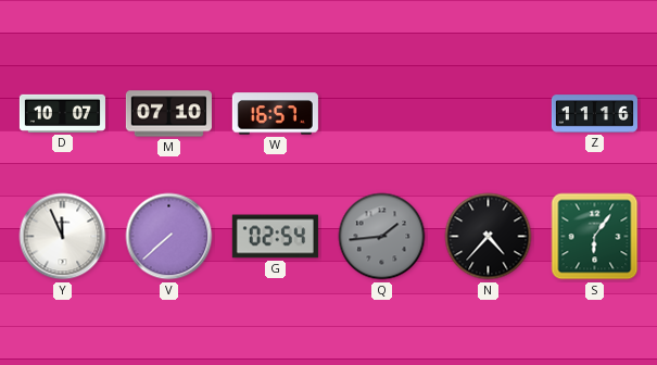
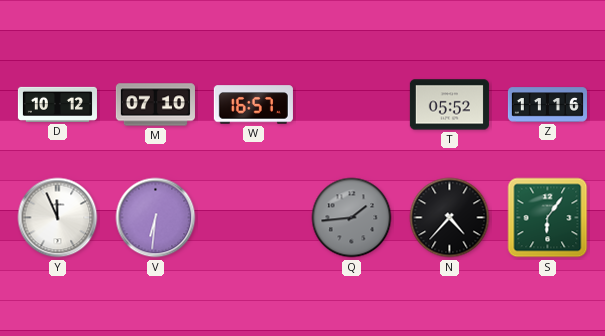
D: 10:07 -> 10:12 (57, 104)
T: none -> 05:52 (449, 105)
V: 7:38 -> 6:31 (156, 218)
G: 02:54 -> none (275, 237)
